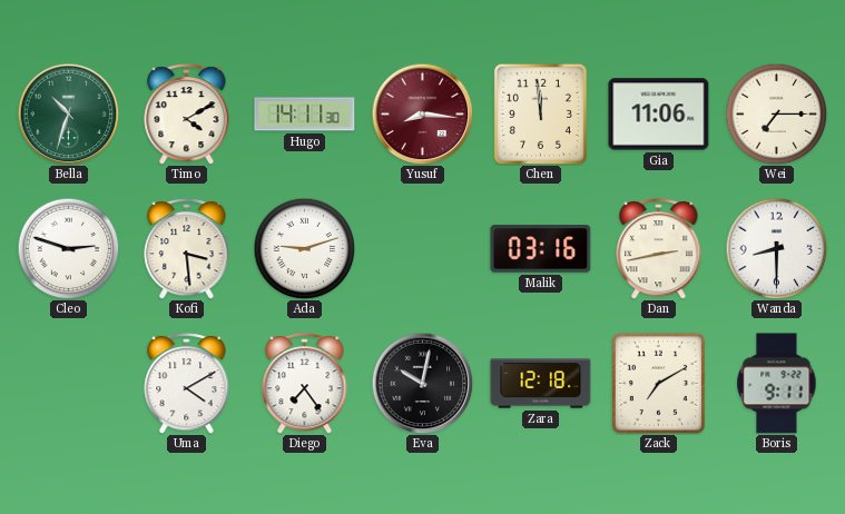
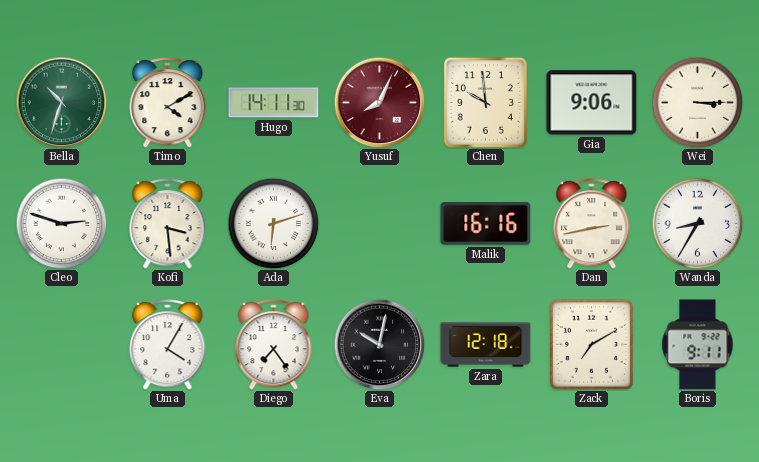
Yusuf: 8:16 -> 8:04 (379, 102)
Chen: 11:59 -> 9:59 (485, 102)
Gia: 11:06 -> 9:06 (592, 103)
Wei: 7:15 -> 3:15 (697, 102)
Ada: 9:12 -> 6:12 (273, 223)
Malik: 03:16 -> 16:16 (486, 224)
Wanda: 8:30 -> 8:35 (697, 223)
Uma: 4:10 -> 4:05 (168, 345)
